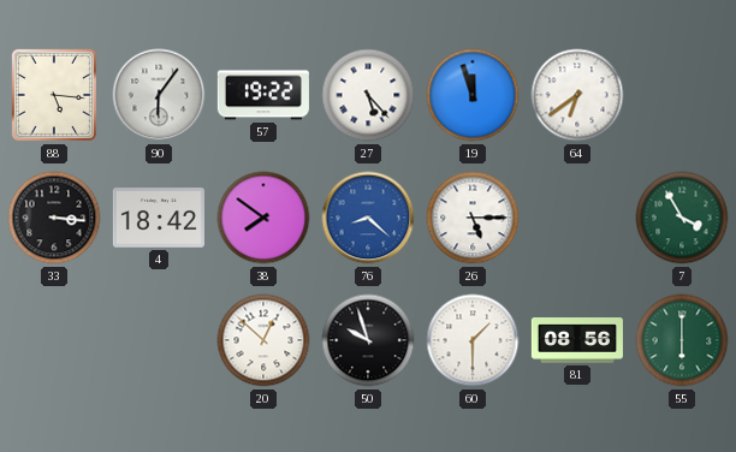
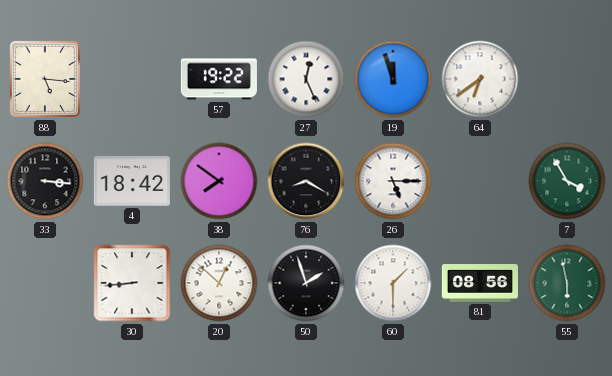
90: 6:06 -> none (159, 95)
27: 5:23 -> 12:26 (306, 79)
76: 8:22 -> 8:20 (306, 181)
76 dial: blue -> black (306, 181)
30: none -> 8:44 (132, 283)
50: 9:57 -> 1:57 (306, 283)
55: 6:00 -> 5:58 (567, 283)
